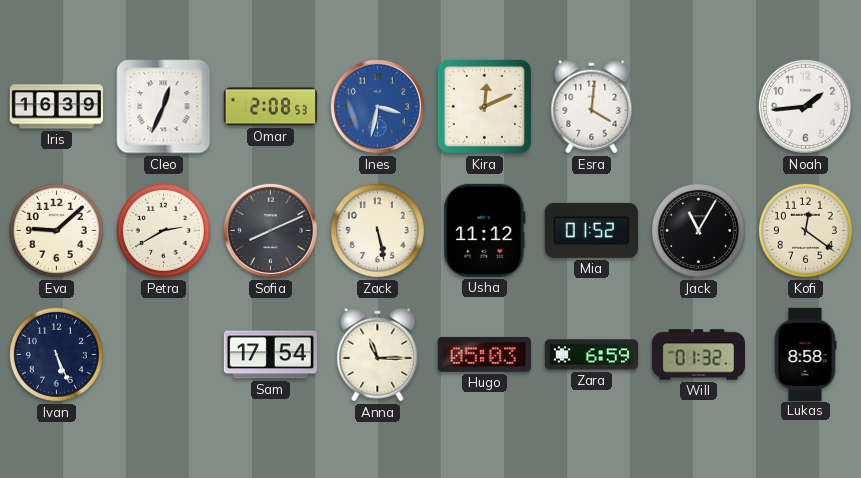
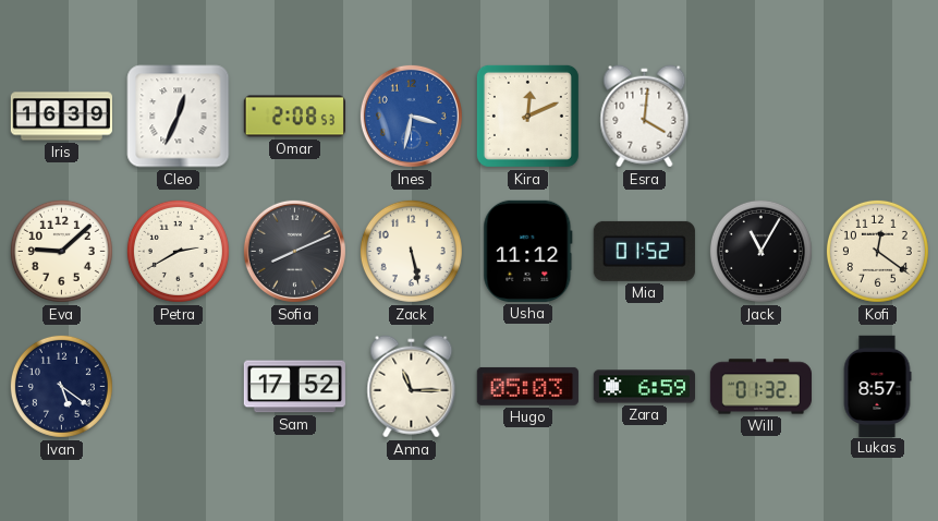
Noah: 1:44 -> none (805, 106)
Ivan: 5:26 -> 5:21 (61, 386)
Sam: 17:54 -> 17:52 (294, 387)
Lukas: 8:58 -> 8:57 (877, 386)
